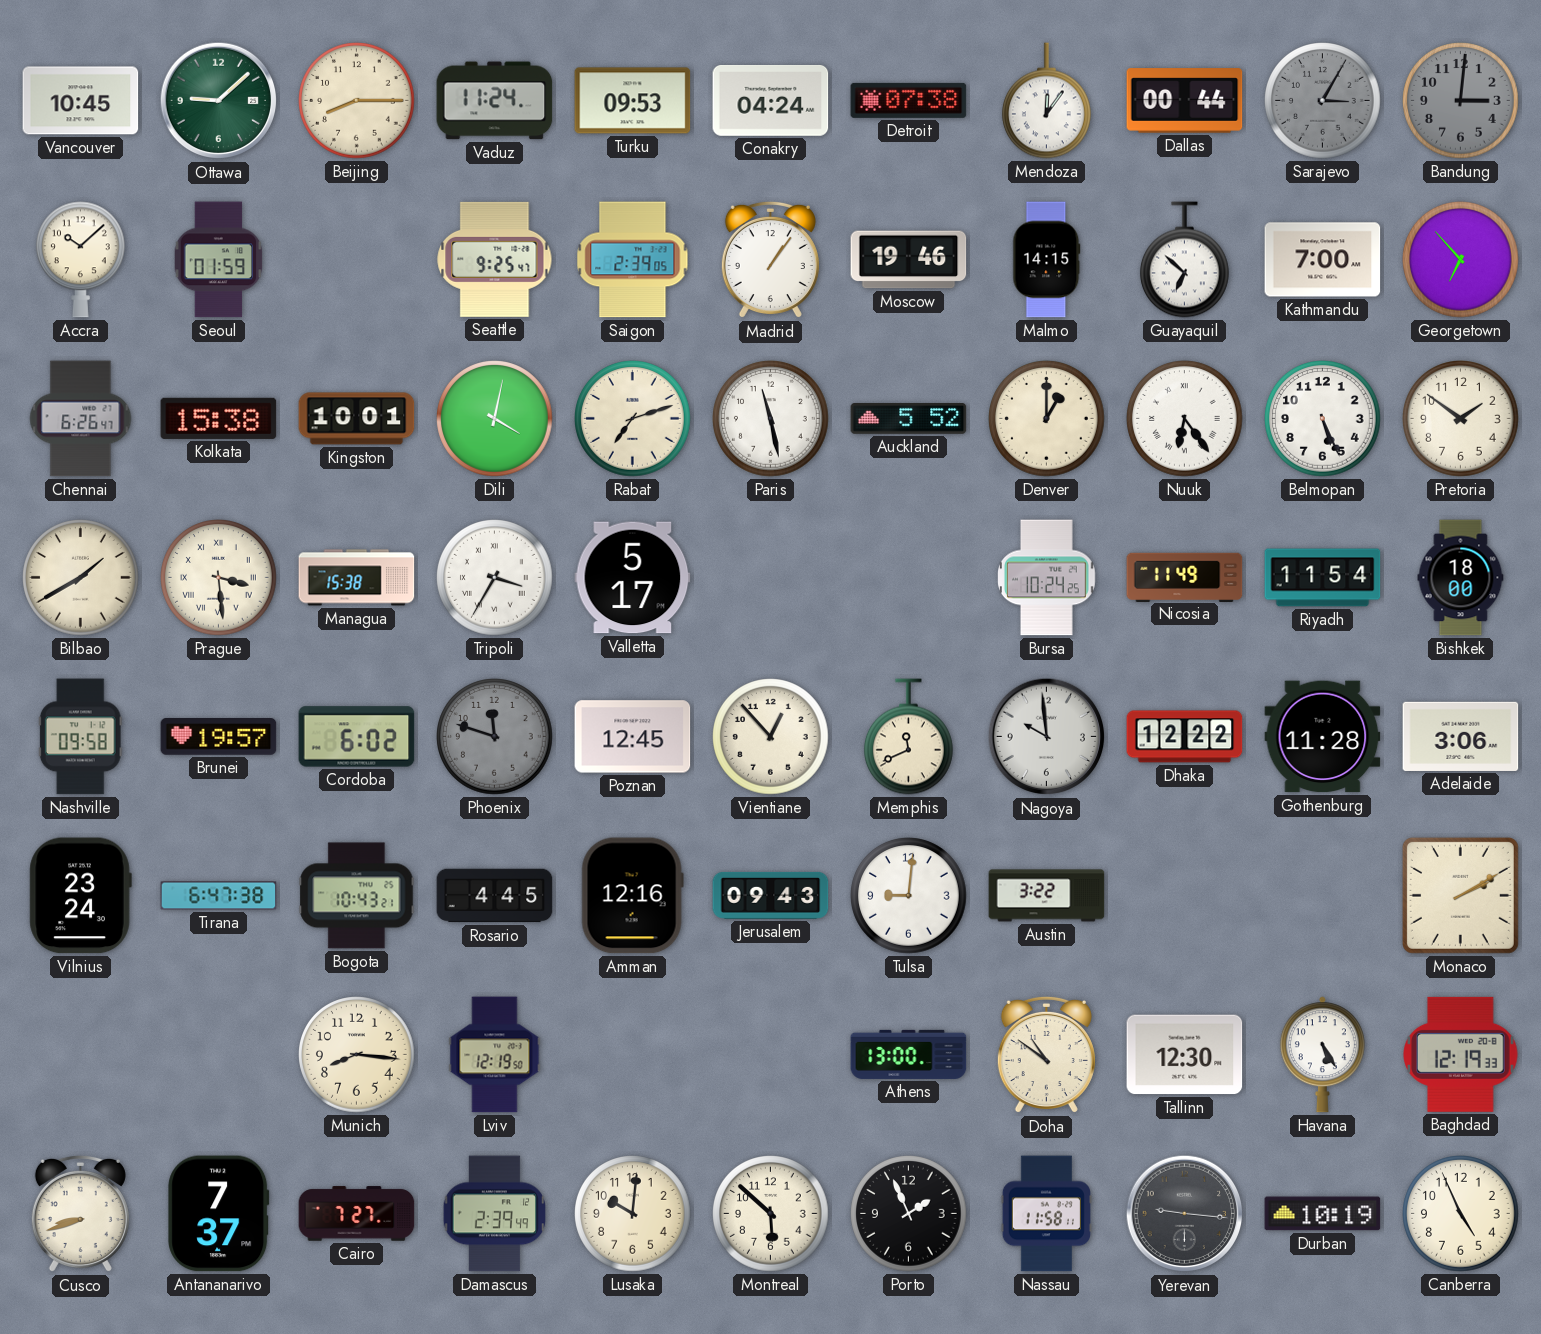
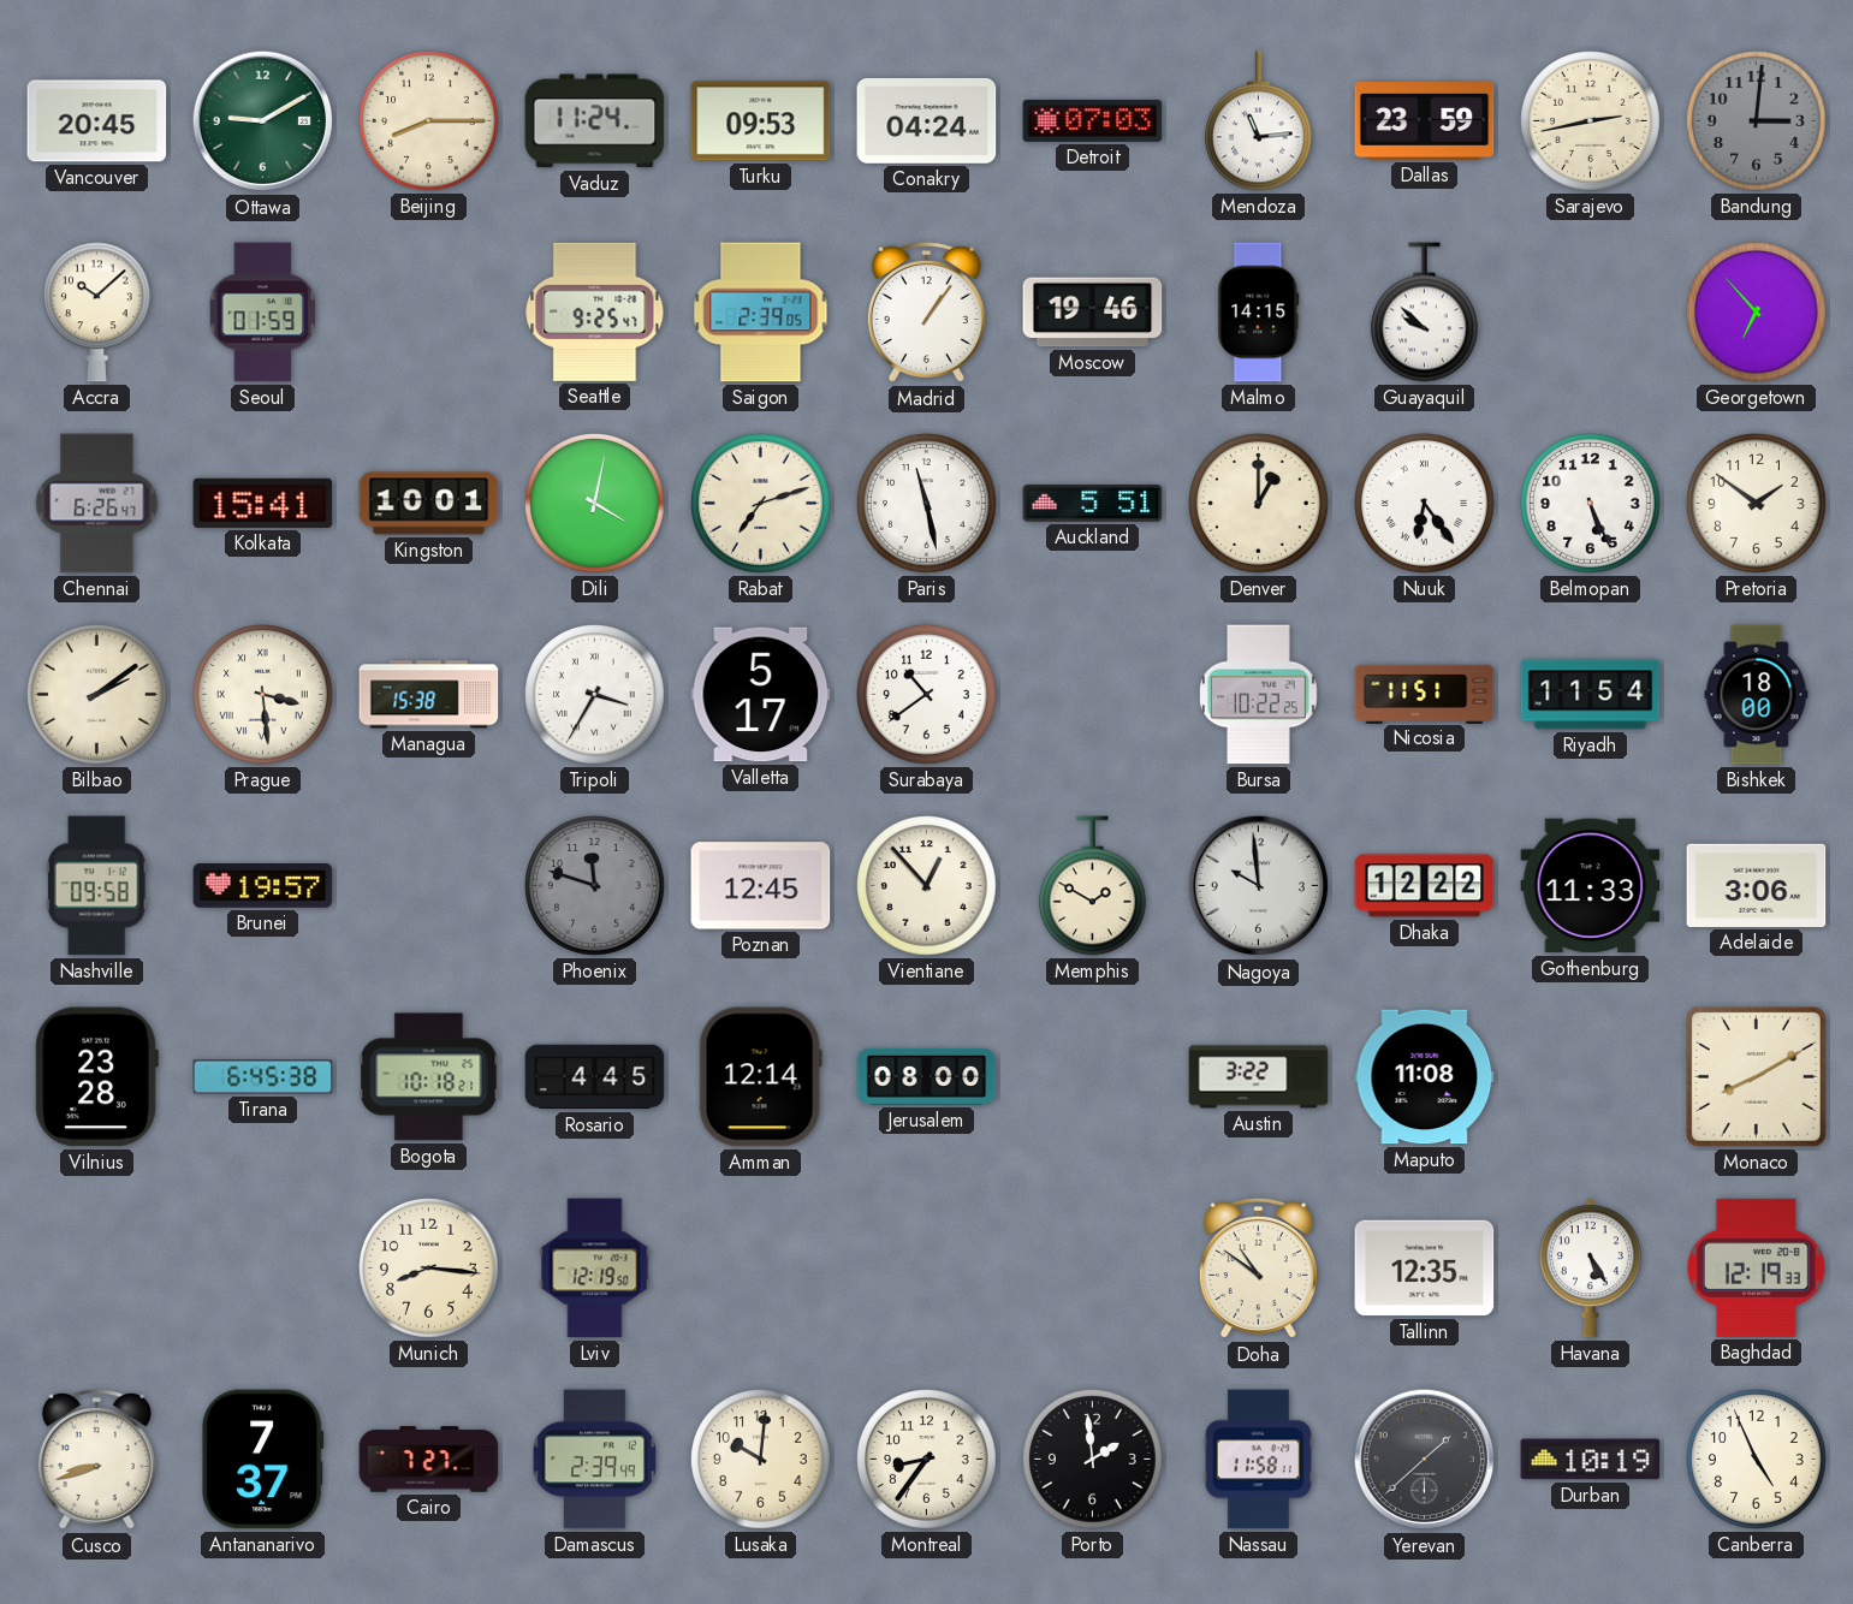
Vancouver: 10:45 -> 20:45 (97, 121)
Ottawa: 9:08 -> 9:10 (263, 121)
Detroit: 07:38 -> 07:03 (1093, 120)
Mendoza: 12:06 -> 11:14 (1258, 121)
Dallas: 00:44 -> 23:59 (1425, 121)
Sarajevo: 3:05 -> 2:43 (1591, 121)
Sarajevo dial: grey -> cream (1591, 121)
Guayaquil: 6:52 -> 9:52 (1424, 313)
Kathmandu: 7:00 -> none (1323, 260)
Kolkata: 15:38 -> 15:41 (263, 503)
Auckland: 5:52 -> 5:51 (1093, 504)
Bilbao: 1:40 -> 2:09 (97, 695)
Surabaya: none -> 10:39 (927, 695)
Bursa: 10:24 -> 10:22 (1259, 695)
Nicosia: 11:49 -> 11:51 (1425, 694)
Cordoba: 6:02 -> none (357, 737)
Memphis: 11:41 -> 1:50 (1092, 886)
Gothenburg: 11:28 -> 11:33 (1591, 886)
Vilnius: 23:24 -> 23:28 (96, 1077)
Tirana: 6:47 -> 6:45 (263, 1077)
Bogota: 10:43 -> 10:18 (429, 1077)
Amman: 12:16 -> 12:14 (760, 1077)
Jerusalem: 09:43 -> 08:00 (927, 1076)
Tulsa: 9:01 -> none (909, 896)
Maputo: none -> 11:08 (1425, 1077)
Monaco: 2:10 -> 8:10 (1756, 1076)
Athens: 13:00 -> none (909, 1054)
Tallinn: 12:30 -> 12:35 (1425, 1269)
Montreal: 5:52 -> 8:36 (927, 1460)
Porto: 1:56 -> 1:59 (1093, 1460)
Yerevan: 9:16 -> 1:38 (1425, 1460)
